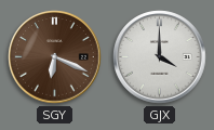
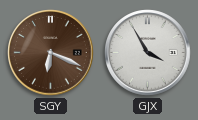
GJX: 4:00 -> 3:55 (148, 53)
